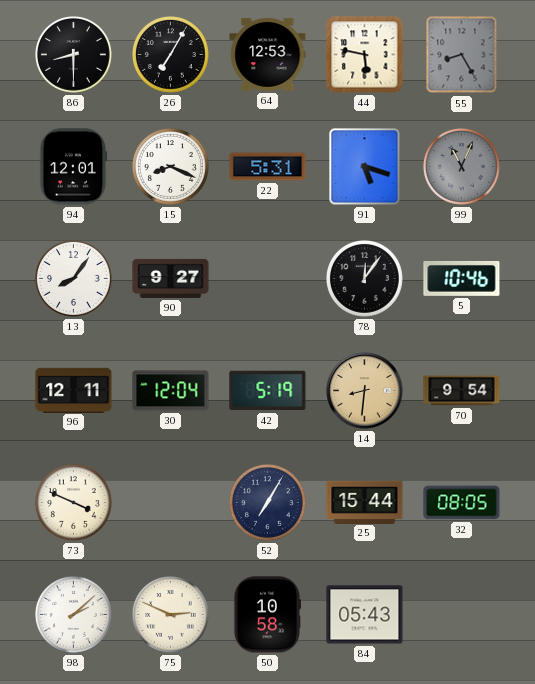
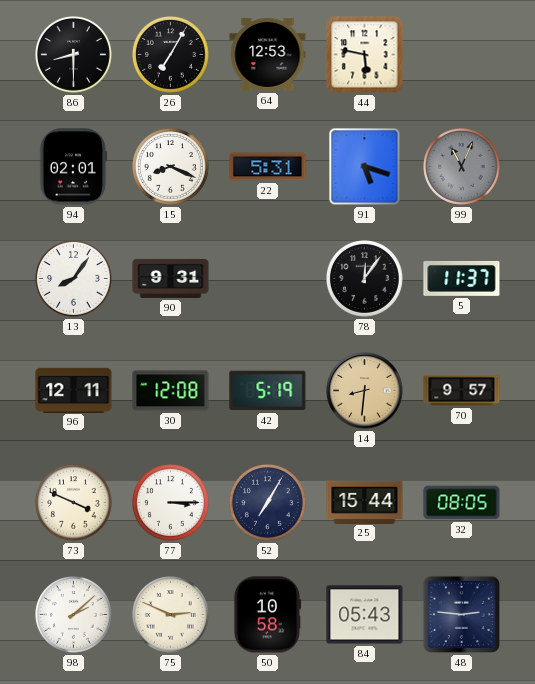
55: 8:25 -> none (462, 55)
94: 12:01 -> 02:01 (73, 167)
90: 9:27 -> 9:31 (171, 278)
5: 10:46 -> 11:37 (462, 278)
30: 12:04 -> 12:08 (171, 391)
70: 9:54 -> 9:57 (462, 391)
77: none -> 3:15 (171, 503)
48: none -> 2:46 (461, 614)
